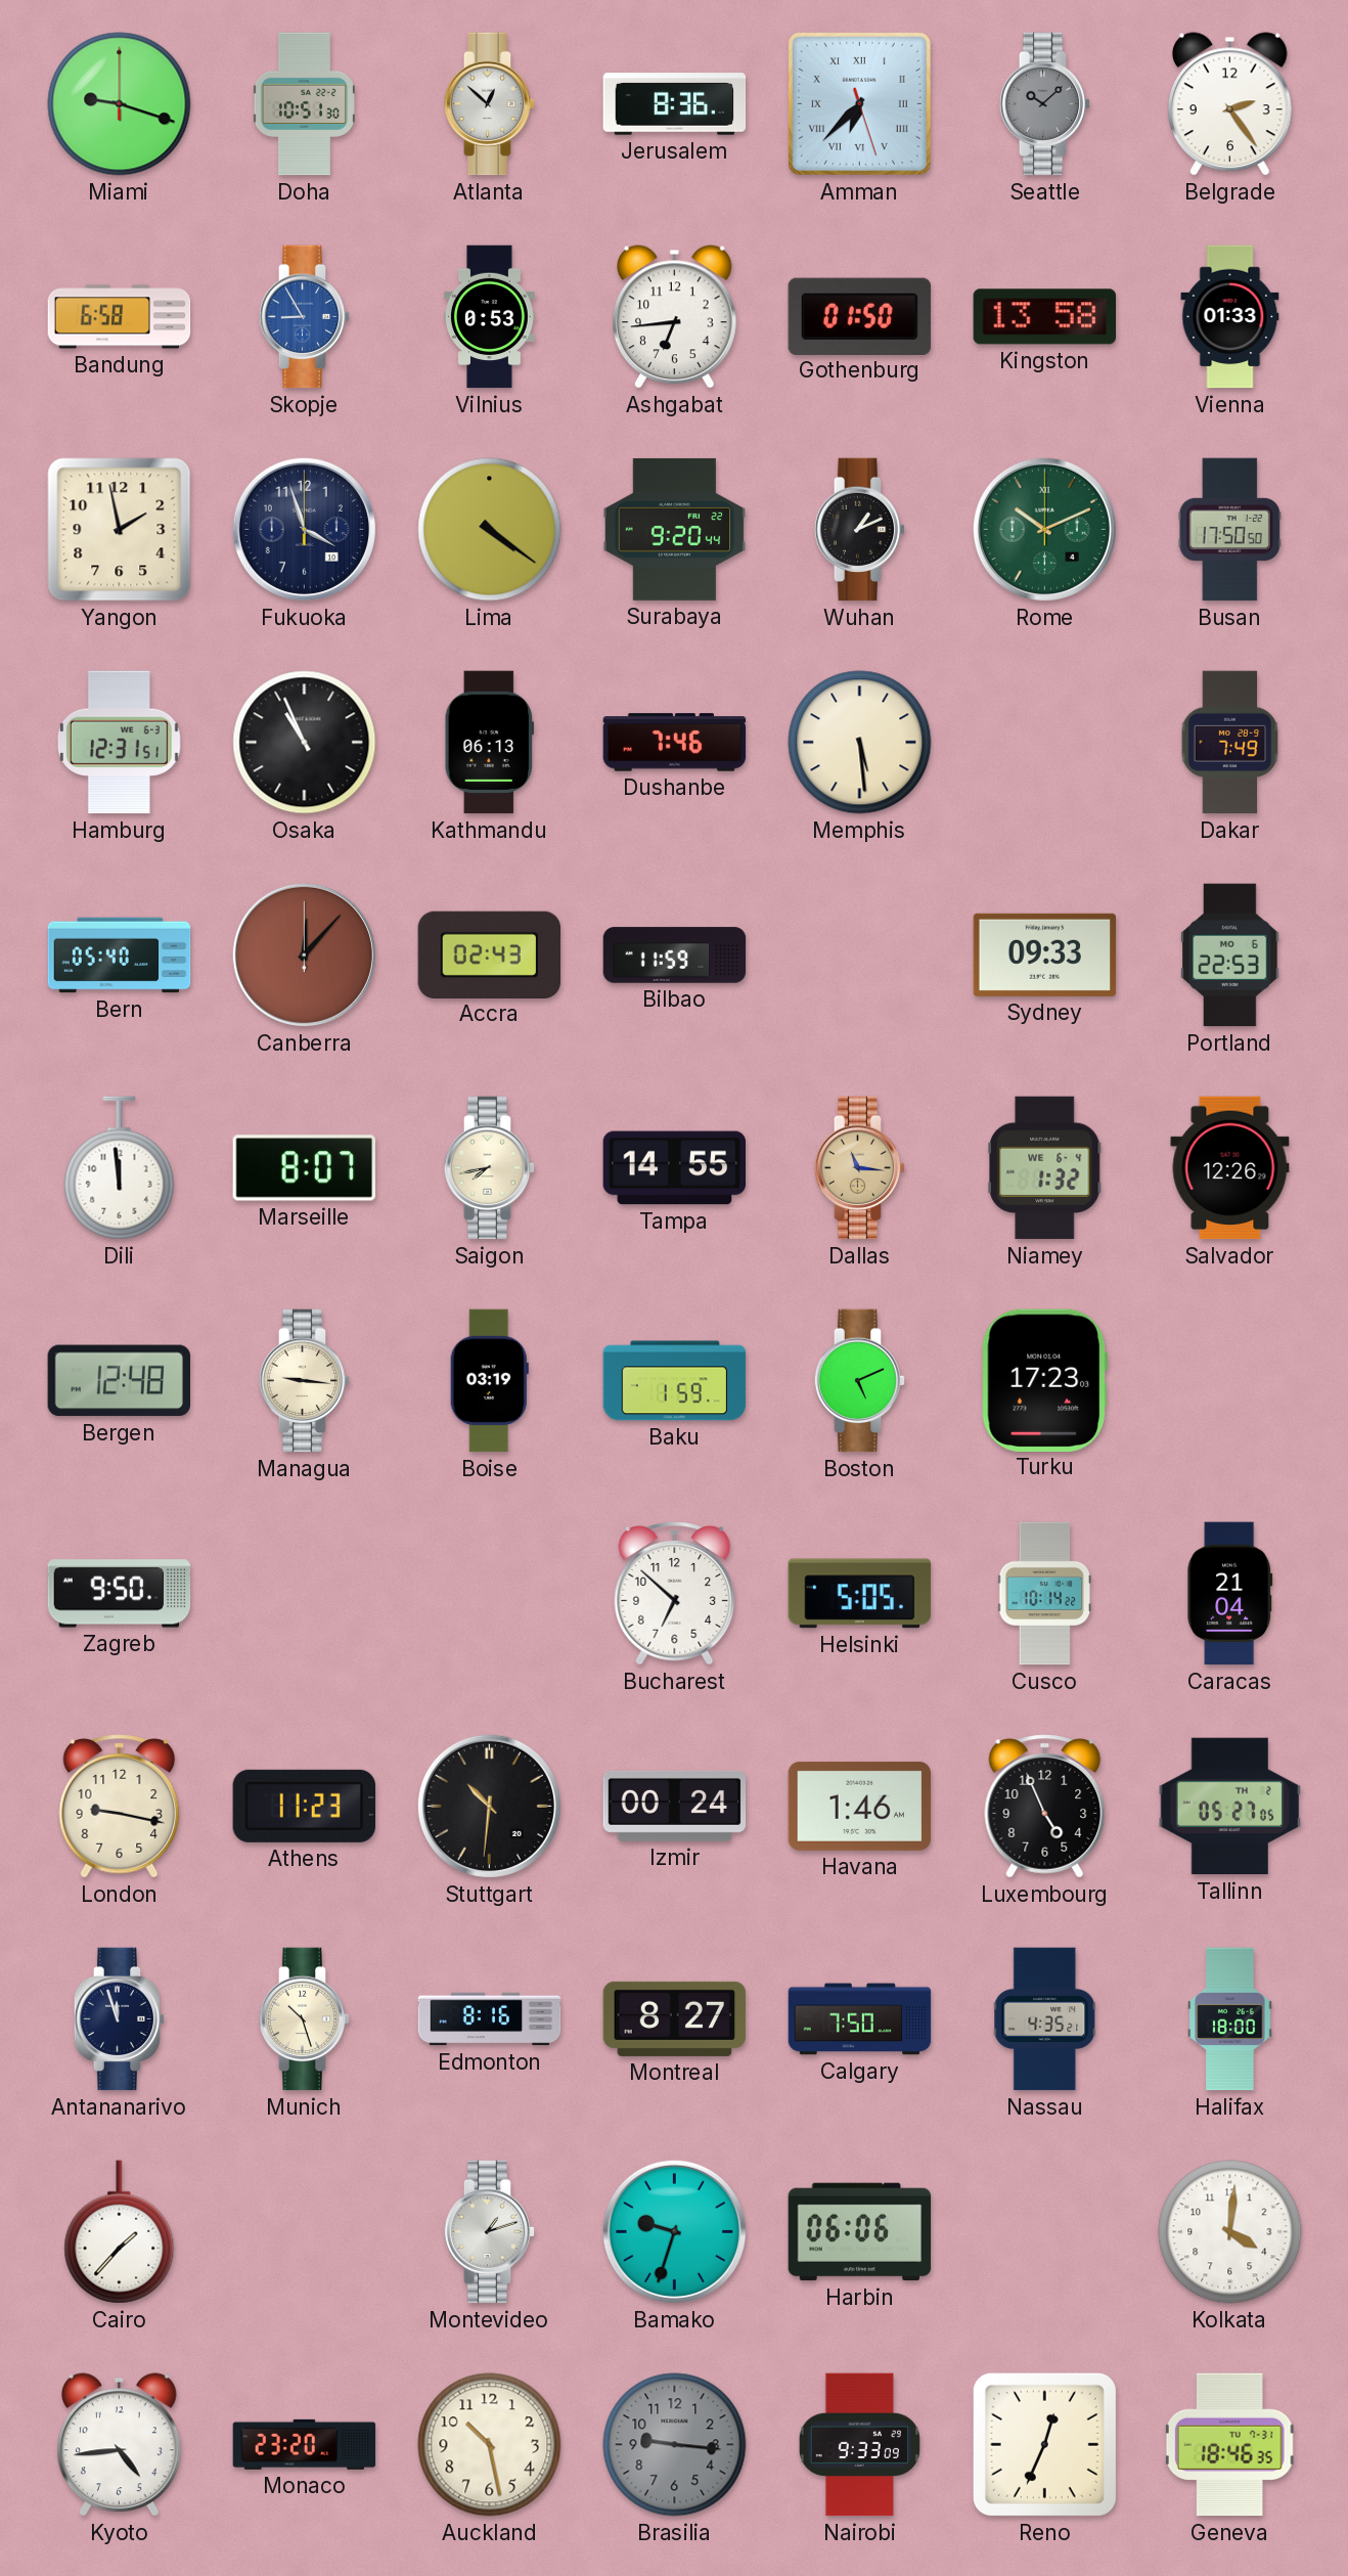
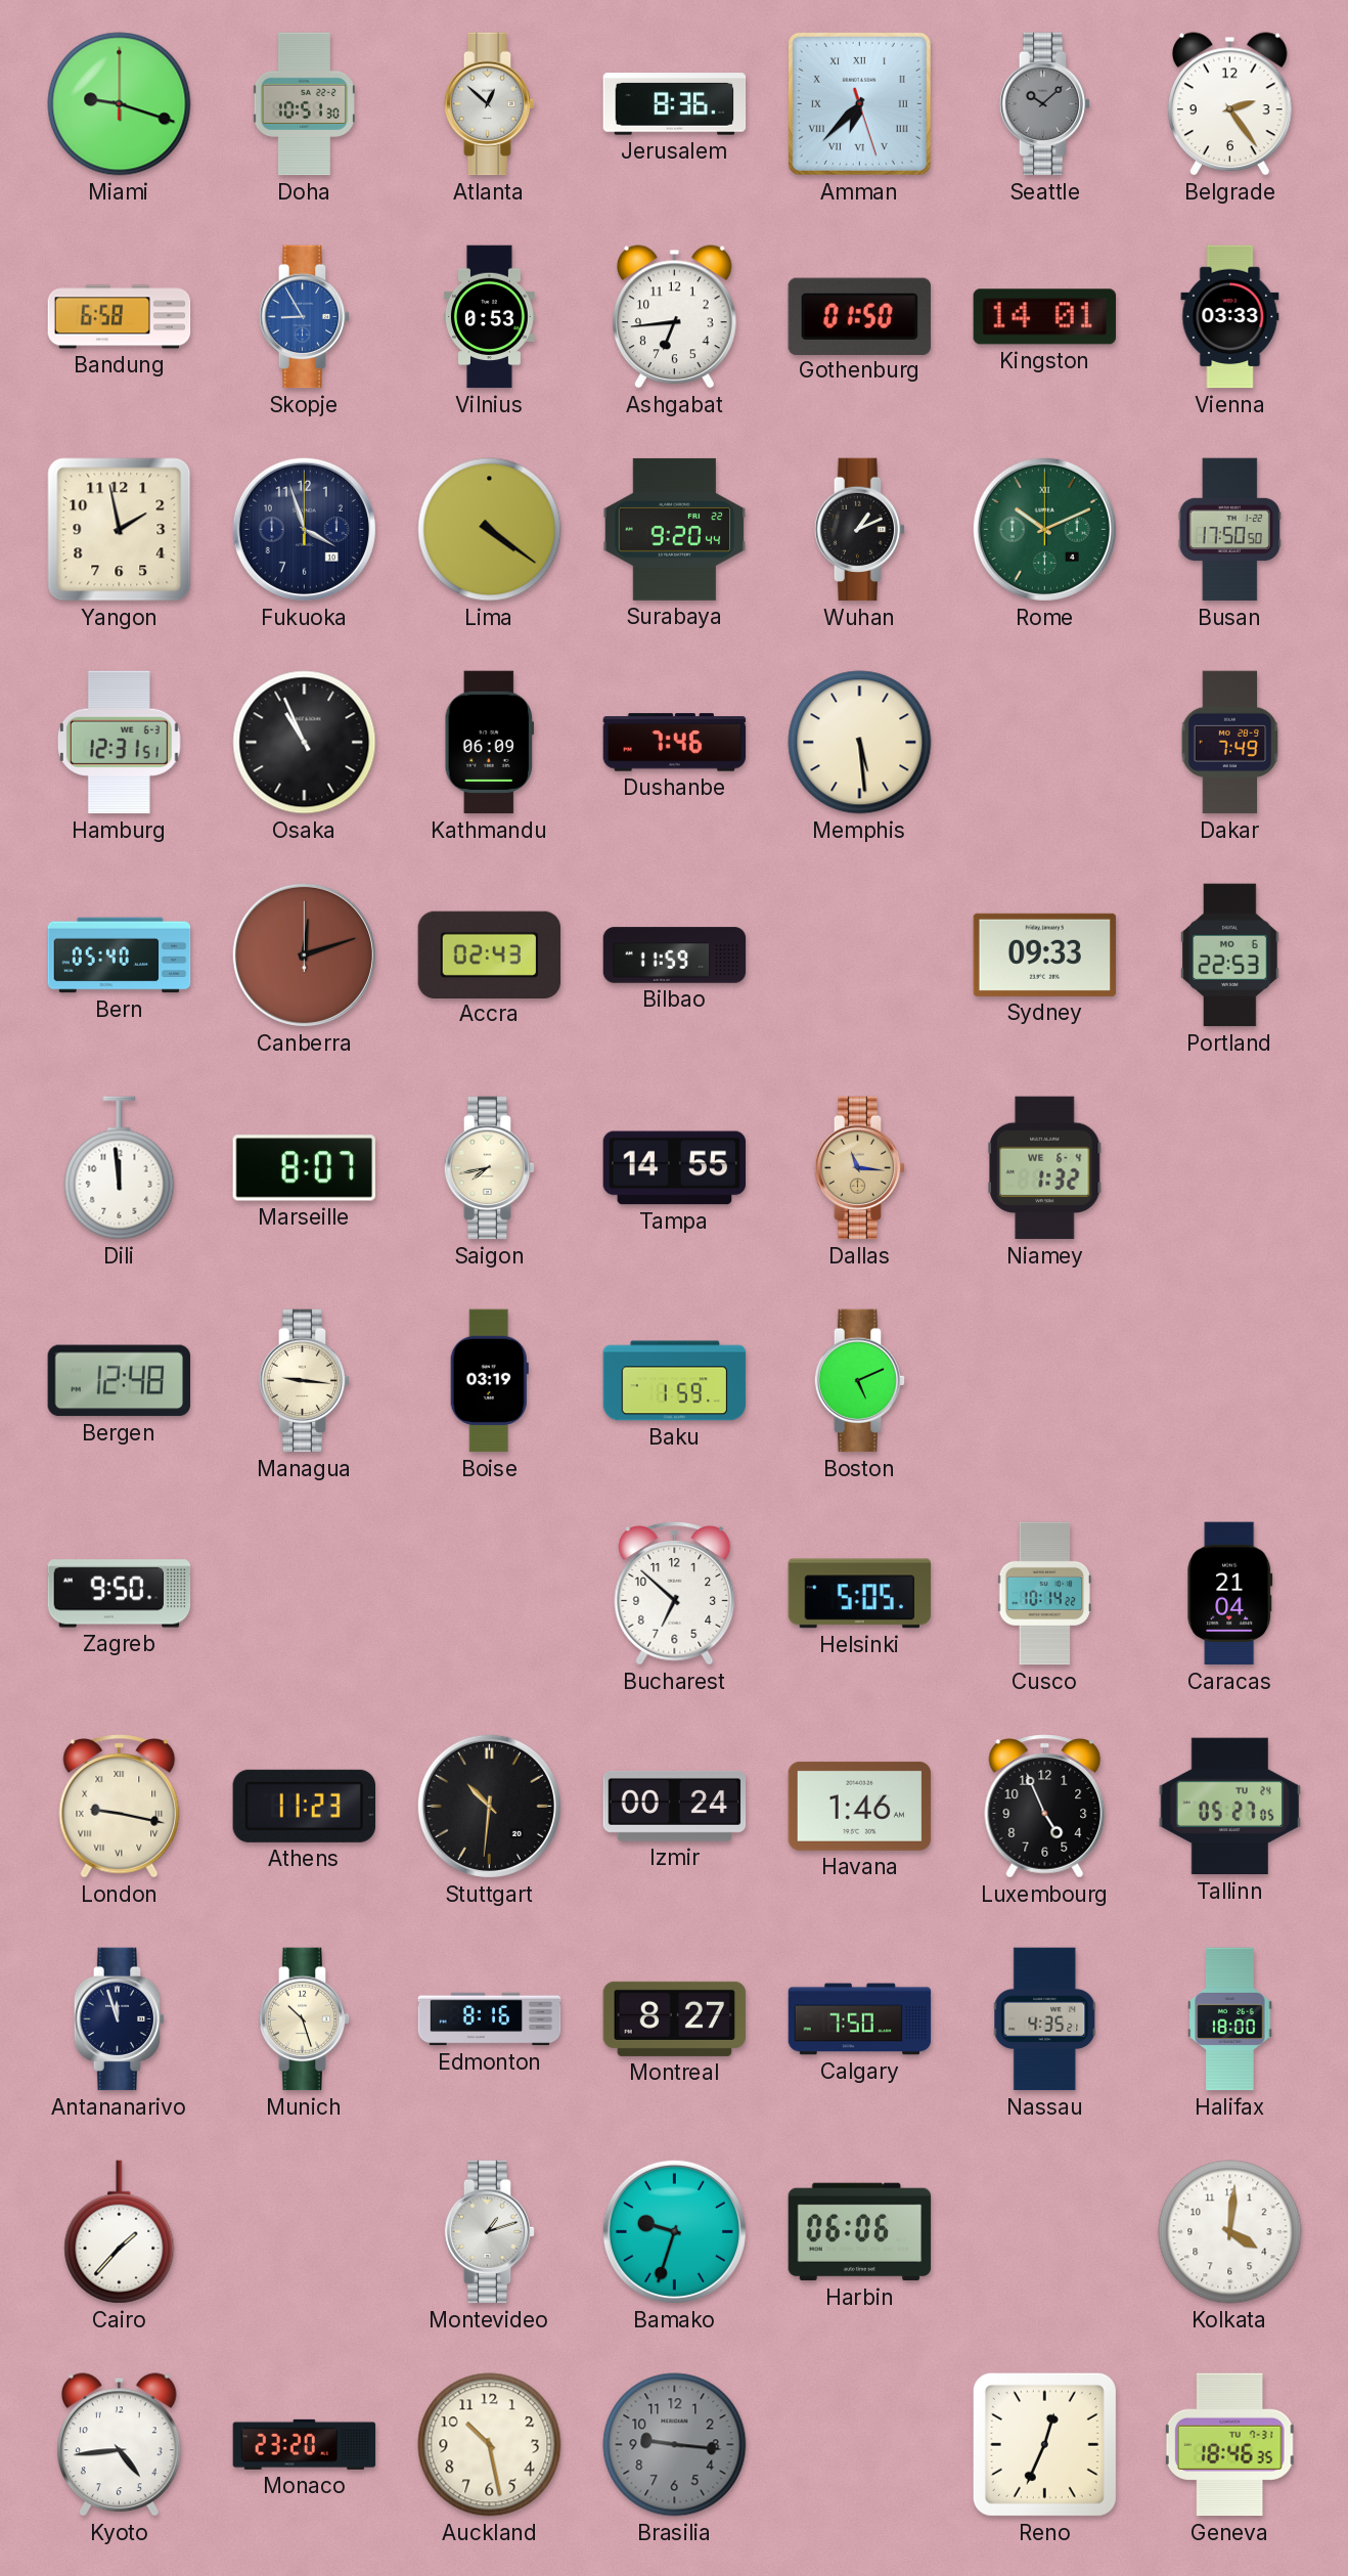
Kingston: 13:58 -> 14:01 (1044, 317)
Vienna: 01:33 -> 03:33 (1230, 317)
Kathmandu: 06:13 -> 06:09 (489, 743)
Canberra: 12:07 -> 12:12 (304, 954)
Salvador: 12:26 -> none (1230, 1168)
Turku: 17:23 -> none (1045, 1380)
London numerals: Arabic -> Roman (120, 1807)
Tallinn date: TH 2 -> TU 24 (1230, 1807)
Nairobi: 9:33 -> none (859, 2445)
